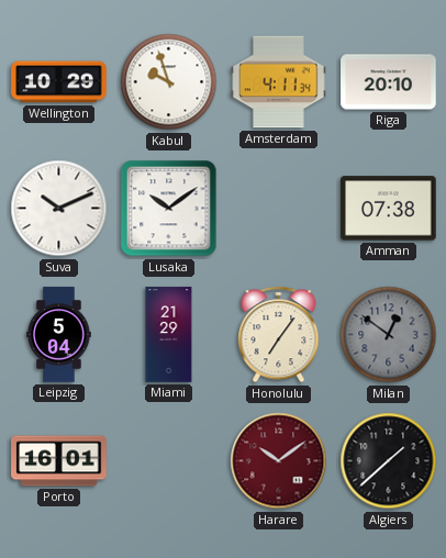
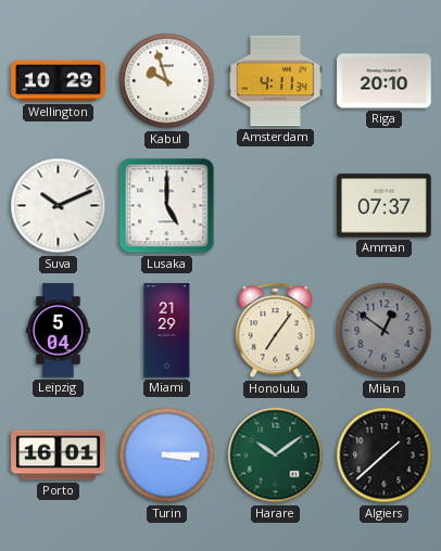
Lusaka: 10:09 -> 5:00 (167, 206)
Amman: 07:38 -> 07:37 (385, 206)
Turin: none -> 3:15 (167, 456)
Harare dial: burgundy -> green (276, 456)
